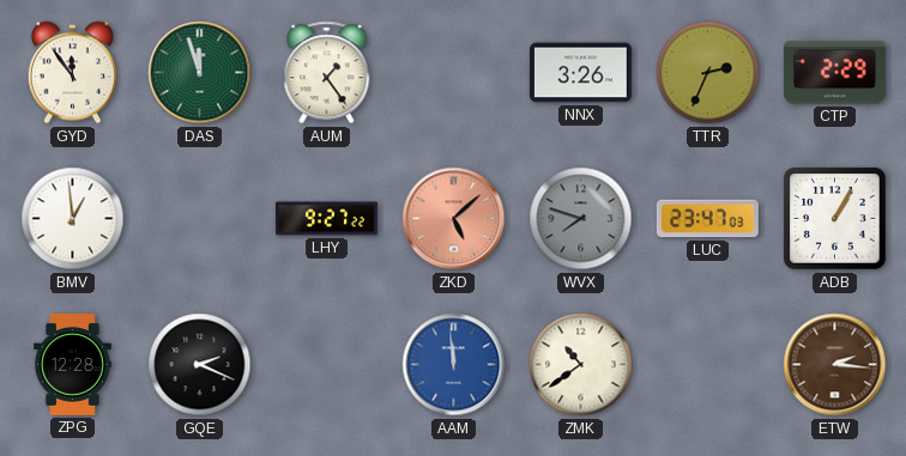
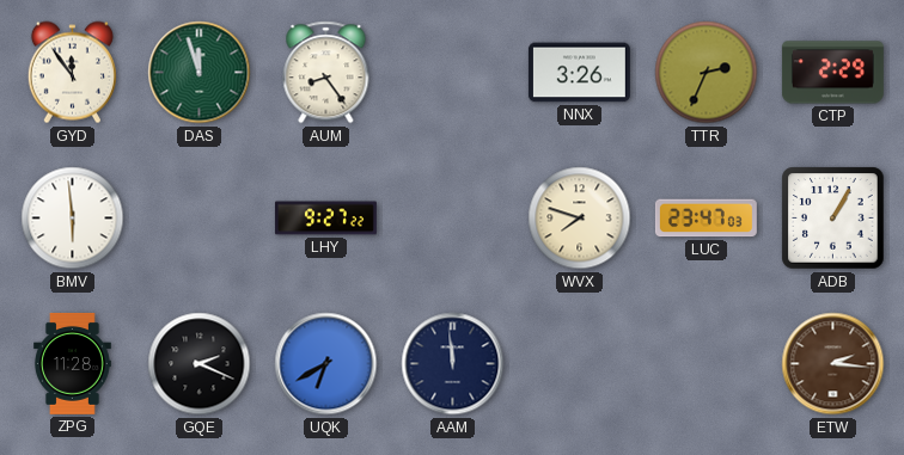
AUM: 1:24 -> 8:24 (326, 73)
BMV: 12:59 -> 5:59 (73, 219)
ZKD: 5:08 -> none (454, 219)
WVX dial: grey -> cream (580, 219)
ZPG: 12:28 -> 11:28 (73, 363)
UQK: none -> 6:40 (326, 364)
AAM dial: blue -> navy (453, 364)
ZMK: 10:39 -> none (581, 365)
